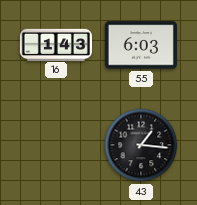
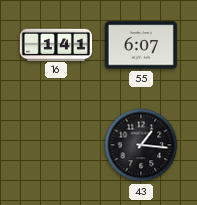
16: 1:43 -> 1:41 (56, 44)
55: 6:03 -> 6:07 (141, 45)
